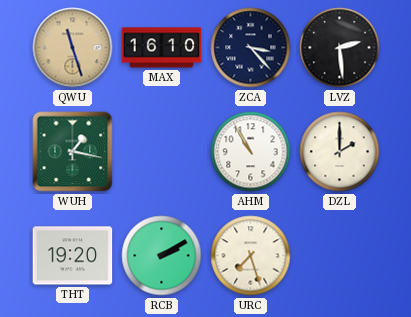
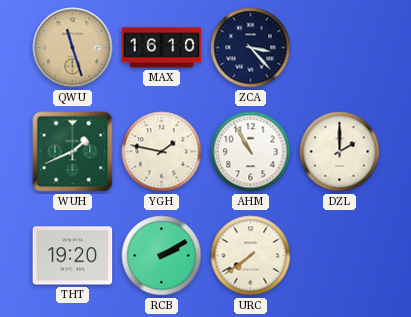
LVZ: 2:29 -> none (340, 48)
WUH: 1:17 -> 1:41 (73, 152)
YGH: none -> 1:47 (162, 152)
URC: 7:27 -> 7:39 (251, 256)
